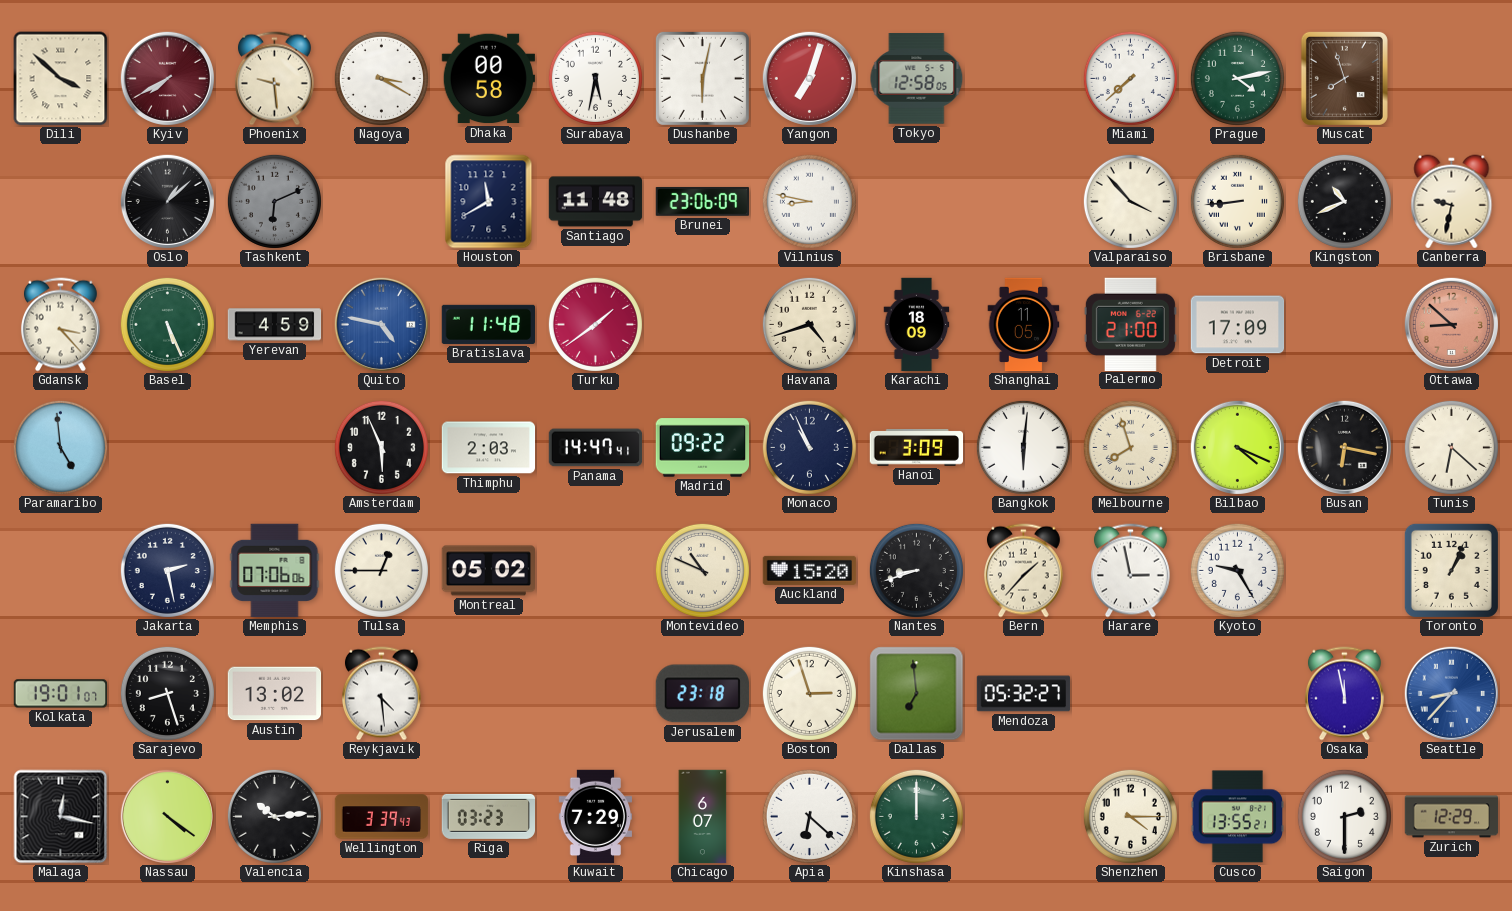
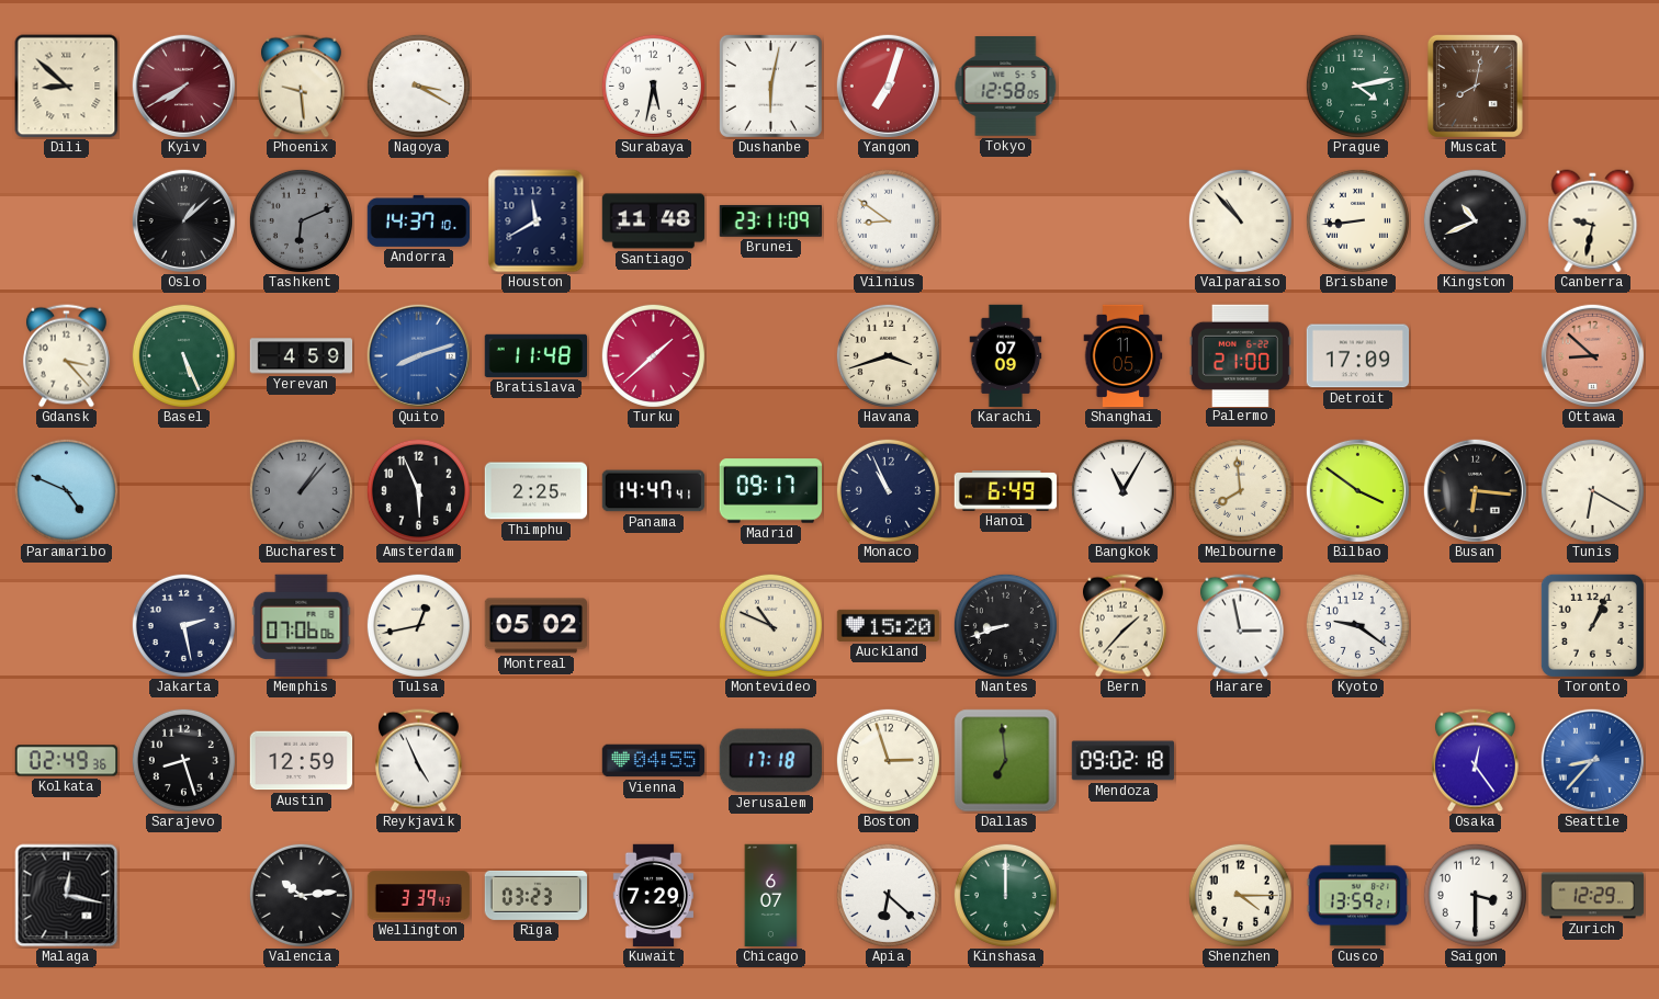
Dili: 3:52 -> 8:52 (67, 87)
Dhaka: 00:58 -> none (488, 79)
Miami: 7:38 -> none (1130, 78)
Muscat: 7:57 -> 8:02 (1475, 86)
Andorra: none -> 14:37 (419, 220)
Brunei: 23:06 -> 23:11 (770, 220)
Vilnius: 8:47 -> 8:51 (888, 220)
Valparaiso: 3:53 -> 10:53 (1240, 220)
Quito: 4:47 -> 8:12 (418, 355)
Turku: 1:39 -> 1:38 (653, 355)
Havana: 4:42 -> 3:42 (888, 355)
Karachi: 18:09 -> 07:09 (1006, 356)
Paramaribo: 4:59 -> 4:49 (66, 490)
Bucharest: none -> 1:07 (301, 490)
Thimphu: 2:03 -> 2:25 (537, 491)
Madrid: 09:22 -> 09:17 (771, 491)
Hanoi: 3:09 -> 6:49 (1006, 491)
Bangkok: 6:01 -> 11:05 (1122, 490)
Melbourne: 7:57 -> 7:59 (1240, 490)
Bilbao: 4:19 -> 3:51 (1357, 490)
Busan: 6:17 -> 6:16 (1475, 490)
Tunis: 6:22 -> 6:20 (1592, 490)
Tulsa: 12:45 -> 12:43 (418, 625)
Kyoto: 9:25 -> 9:21 (1357, 625)
Kolkata: 19:01 -> 02:49 (67, 761)
Austin: 13:02 -> 12:59 (302, 761)
Reykjavik: 4:29 -> 4:56 (418, 761)
Vienna: none -> 04:55 (654, 761)
Jerusalem: 23:18 -> 17:18 (770, 761)
Mendoza: 05:32 -> 09:02 (1124, 761)
Osaka: 11:58 -> 12:24 (1475, 761)
Nassau: 4:21 -> none (167, 816)
Cusco: 13:55 -> 13:59 (1358, 896)
Saigon: 2:30 -> 3:30 (1475, 895)
